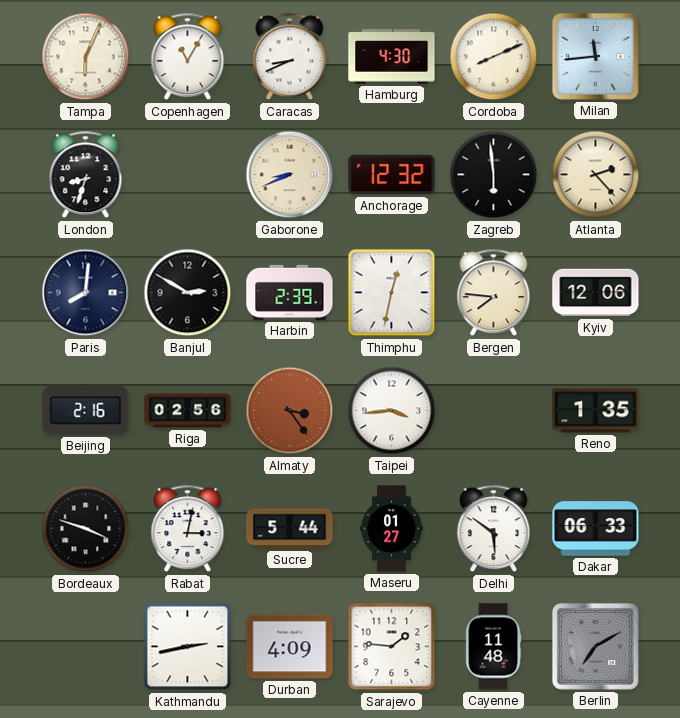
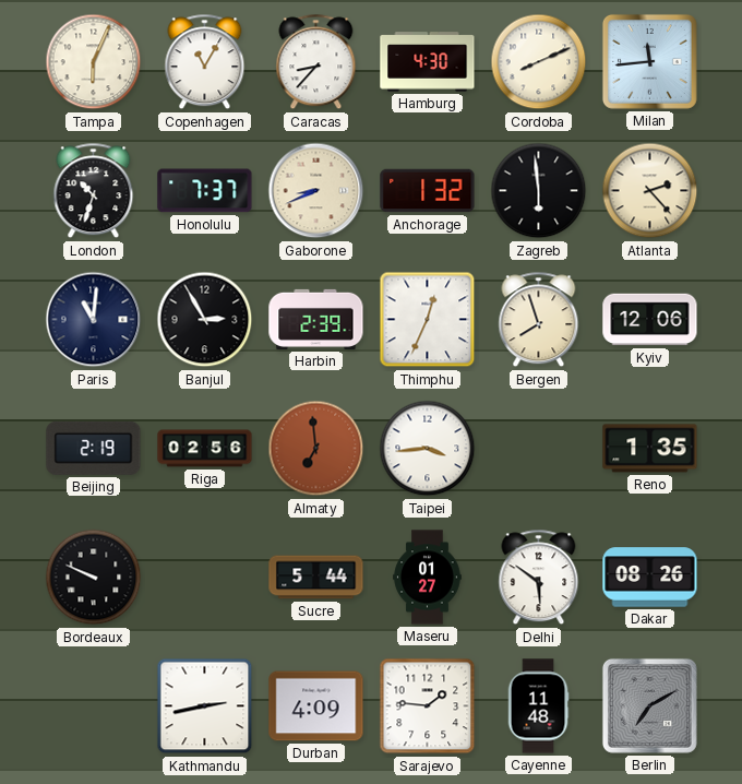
Caracas: 8:41 -> 8:37 (316, 62)
London: 8:33 -> 10:33 (94, 191)
Honolulu: none -> 7:37 (205, 191)
Anchorage: 12:32 -> 1:32 (428, 191)
Paris: 8:01 -> 11:01 (94, 320)
Banjul: 2:50 -> 2:55 (205, 320)
Thimphu: 12:32 -> 12:34 (428, 320)
Bergen: 7:46 -> 7:57 (539, 320)
Beijing: 2:16 -> 2:19 (94, 448)
Almaty: 3:24 -> 6:59 (316, 449)
Bordeaux: 3:48 -> 9:49 (94, 578)
Rabat: 3:02 -> none (188, 529)
Dakar: 06:33 -> 08:26 (650, 578)
